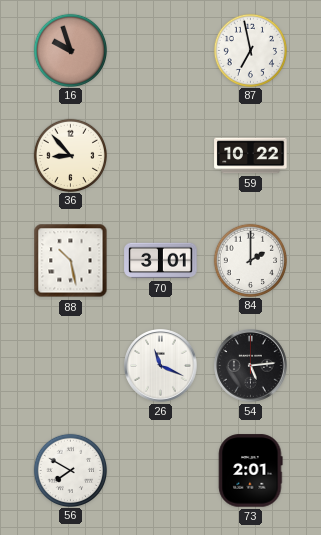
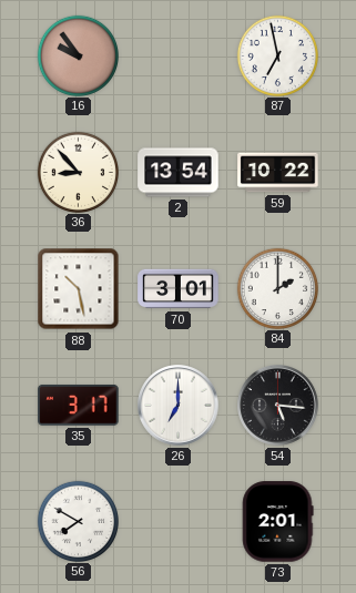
16: 9:57 -> 9:54 (78, 55)
2: none -> 13:54 (179, 173)
35: none -> 3:17 (79, 405)
26: 11:19 -> 7:00 (179, 406)
54: 5:14 -> 5:16 (278, 406)
